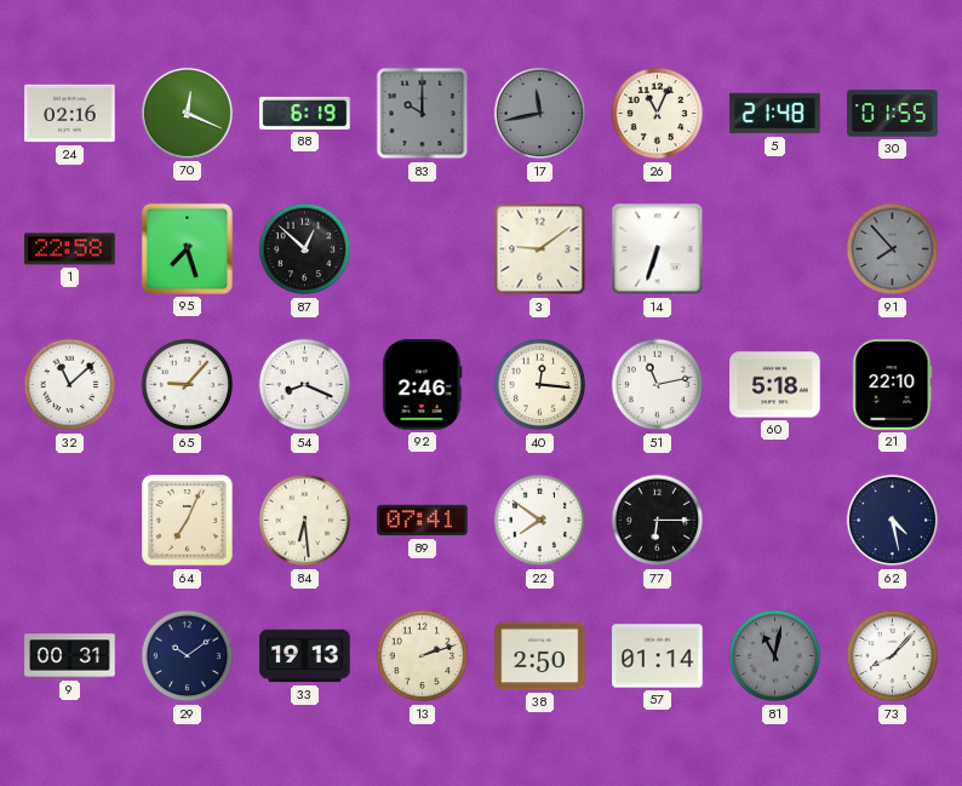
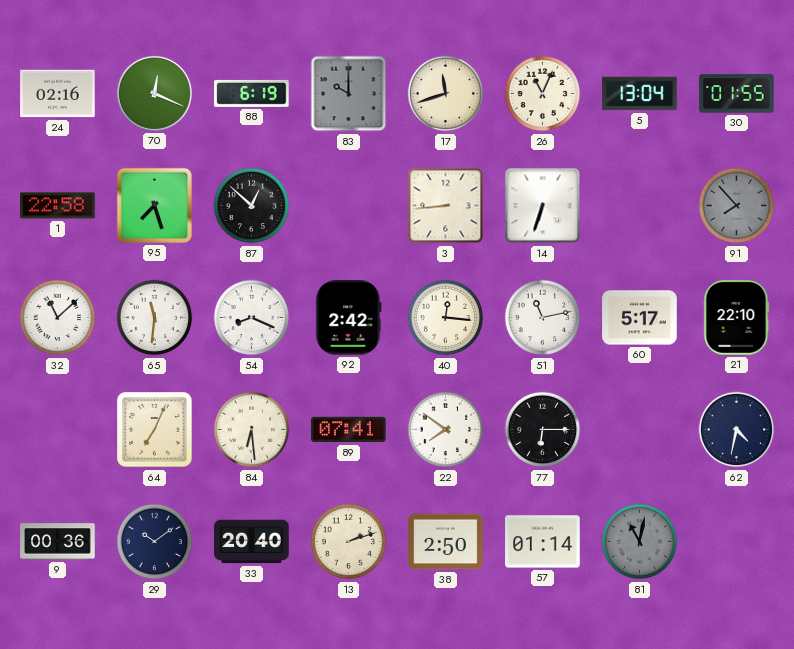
17: 11:43 -> 11:42 (446, 94)
17 dial: grey -> cream (446, 94)
5: 21:48 -> 13:04 (640, 94)
3: 9:09 -> 8:44 (446, 206)
65: 9:07 -> 11:31 (155, 318)
92: 2:46 -> 2:42 (349, 318)
60: 5:18 -> 5:17 (640, 318)
62: 4:28 -> 4:32 (737, 430)
9: 00:31 -> 00:36 (58, 542)
33: 19:13 -> 20:40 (252, 542)
73: 8:07 -> none (893, 656)
